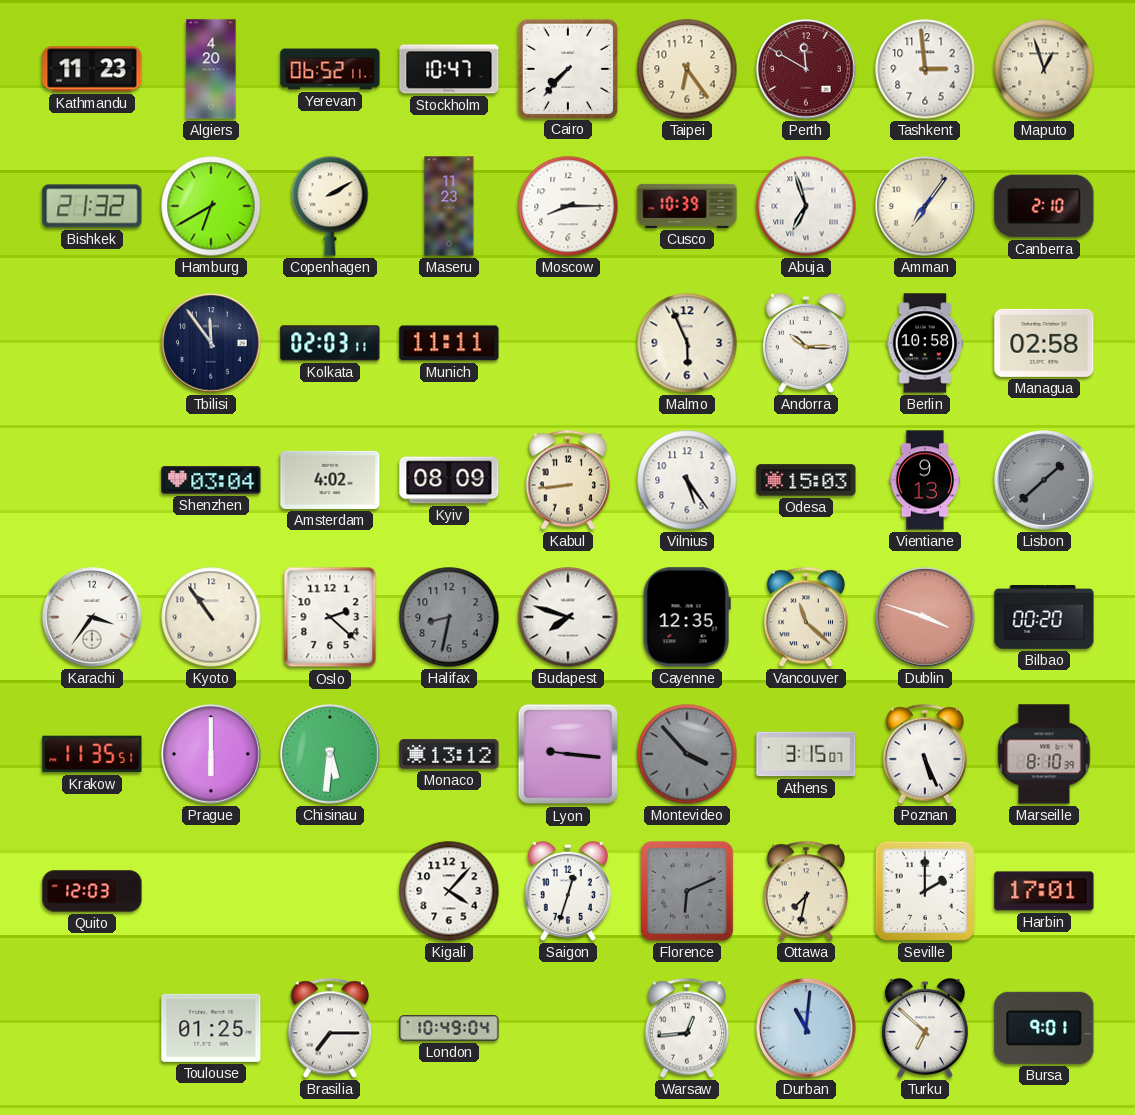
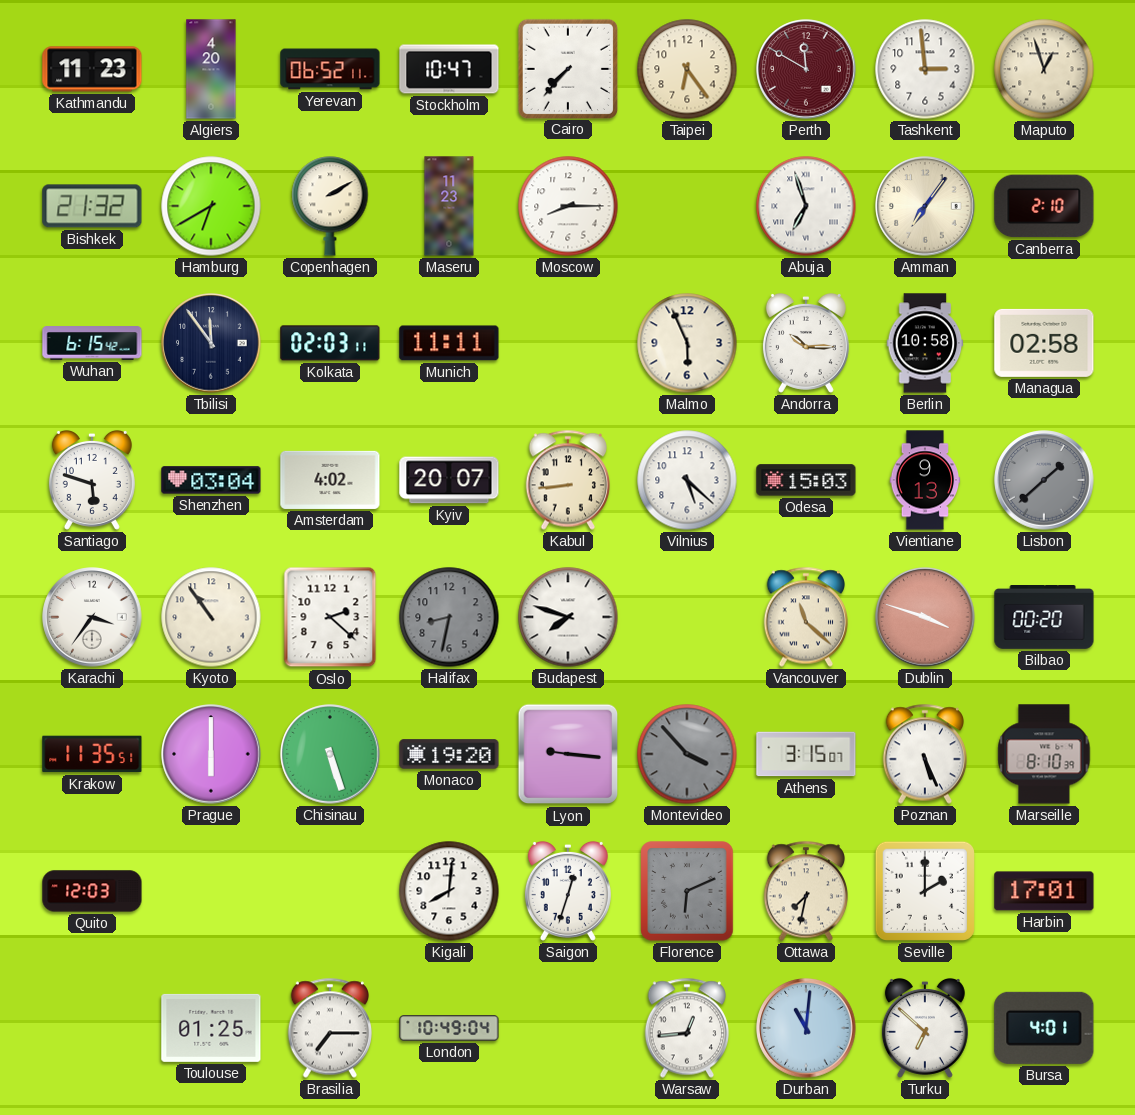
Cusco: 10:39 -> none (687, 206)
Wuhan: none -> 6:15 (92, 343)
Santiago: none -> 5:48 (92, 480)
Kyiv: 08:09 -> 20:07 (449, 480)
Vilnius: 5:24 -> 5:22 (687, 480)
Cayenne: 12:35 -> none (687, 617)
Chisinau: 5:31 -> 5:27 (330, 754)
Monaco: 13:12 -> 19:20 (449, 754)
Kigali: 4:07 -> 8:01 (449, 891)
Bursa: 9:01 -> 4:01 (1044, 1028)
